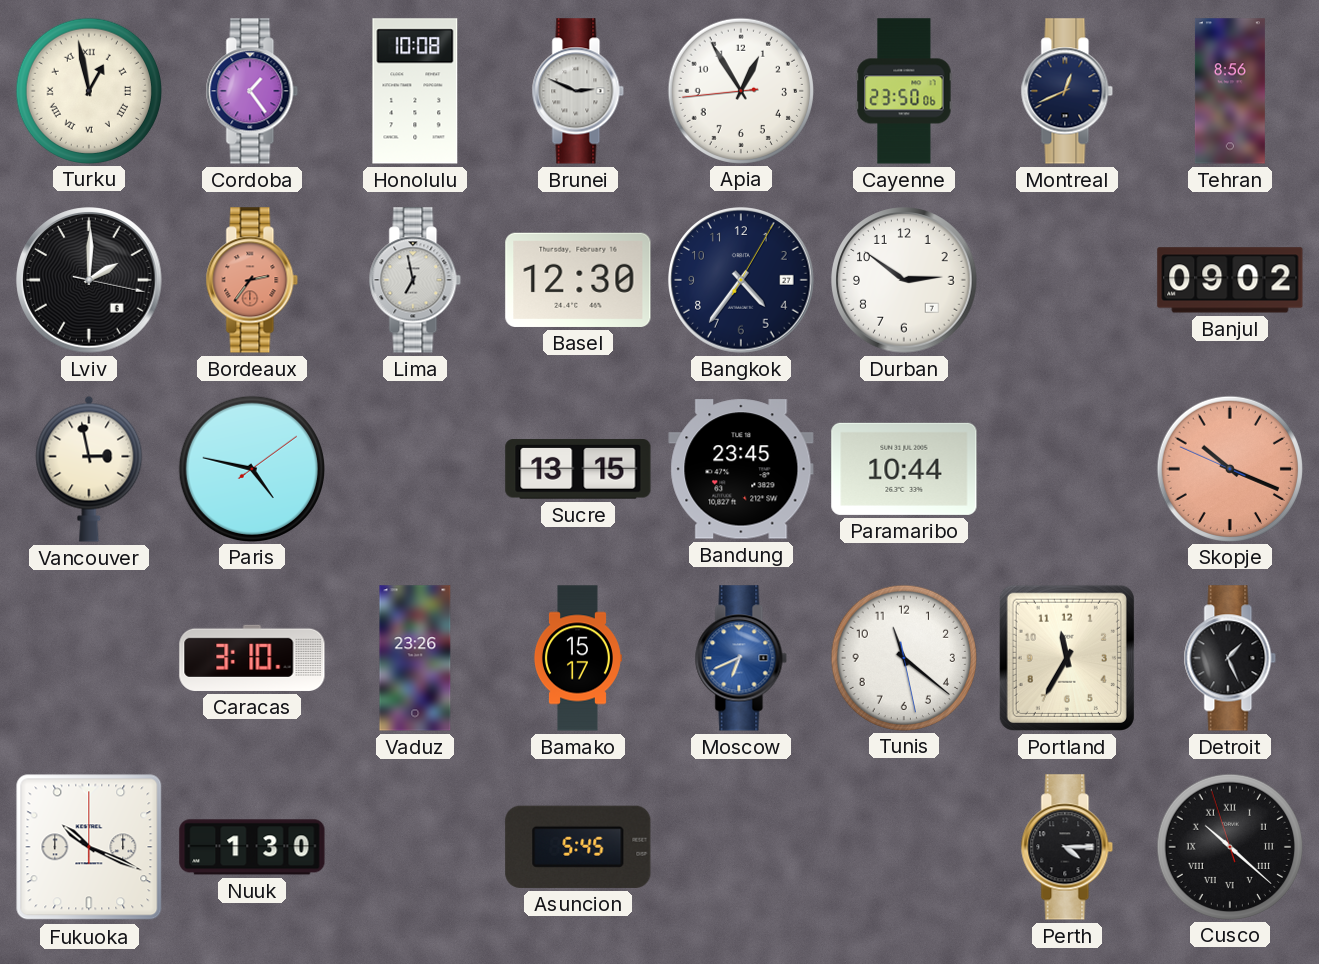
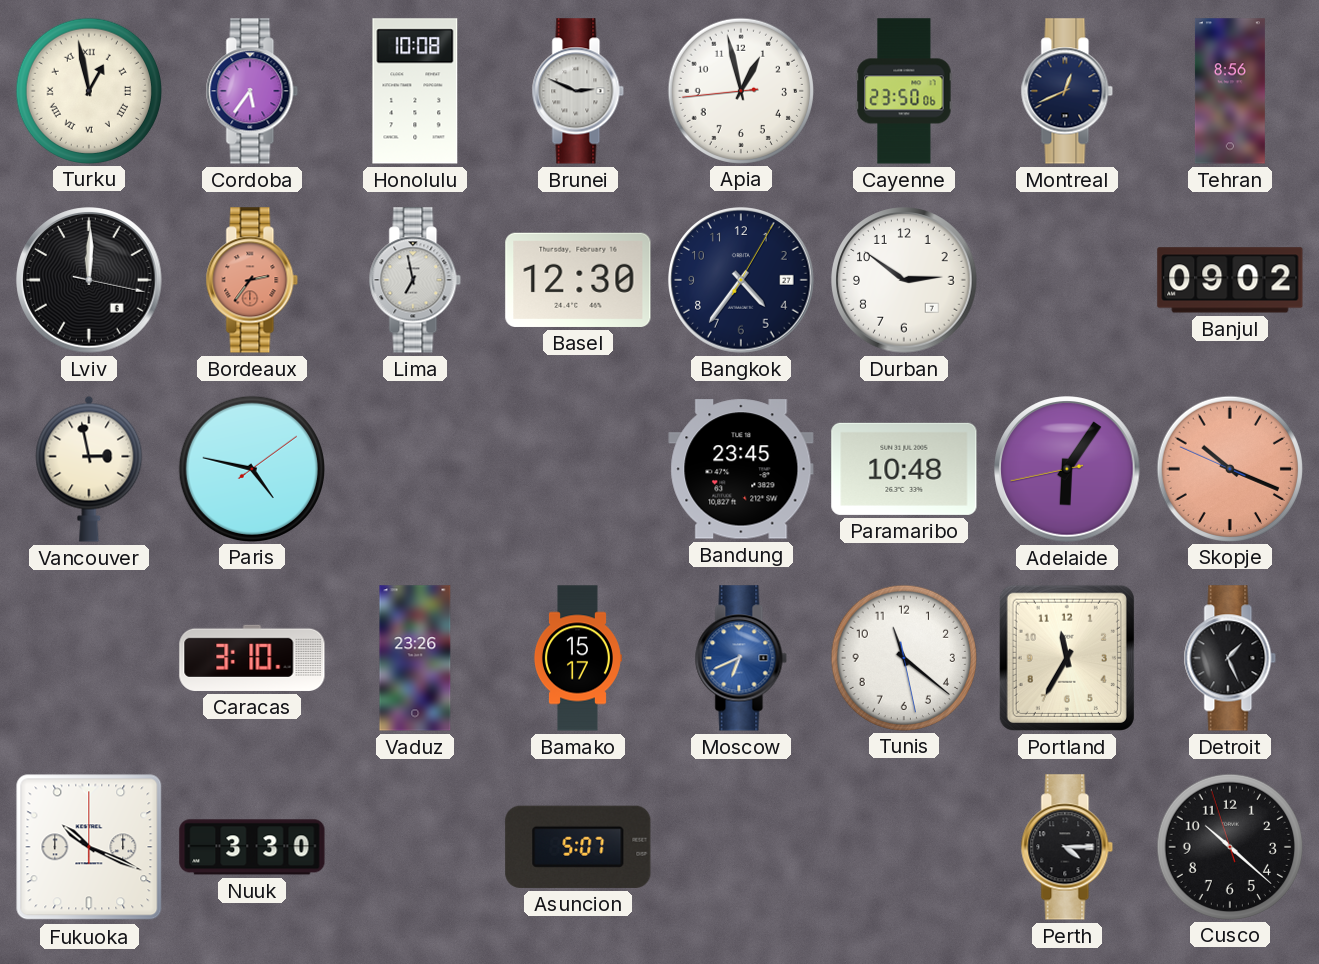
Cordoba: 1:24 -> 5:36 (252, 91)
Apia: 12:54 -> 12:57 (740, 90)
Lviv: 2:00 -> 12:00 (89, 280)
Sucre: 13:15 -> none (578, 469)
Paramaribo: 10:44 -> 10:48 (904, 469)
Adelaide: none -> 6:05 (1067, 469)
Nuuk: 1:30 -> 3:30 (252, 847)
Asuncion: 5:45 -> 5:07 (578, 847)
Cusco numerals: Roman -> Arabic (1229, 846)
